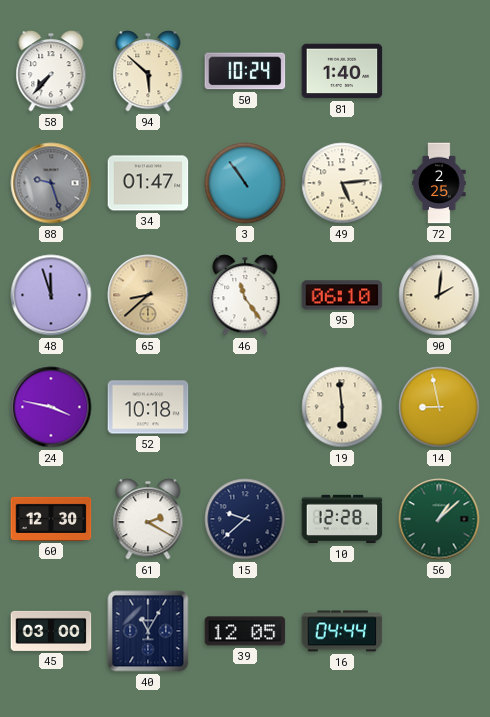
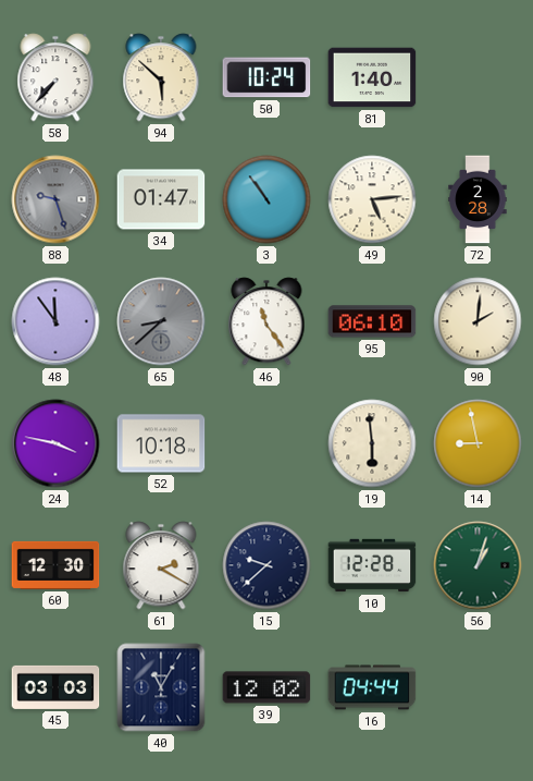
72: 2:25 -> 2:28 (478, 199)
48: 11:57 -> 11:54 (55, 321)
65 dial: champagne -> grey (161, 321)
56: 1:08 -> 1:03 (478, 565)
45: 03:00 -> 03:03 (55, 687)
39: 12:05 -> 12:02 (266, 687)
